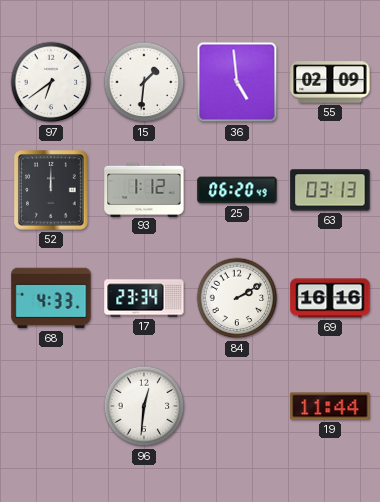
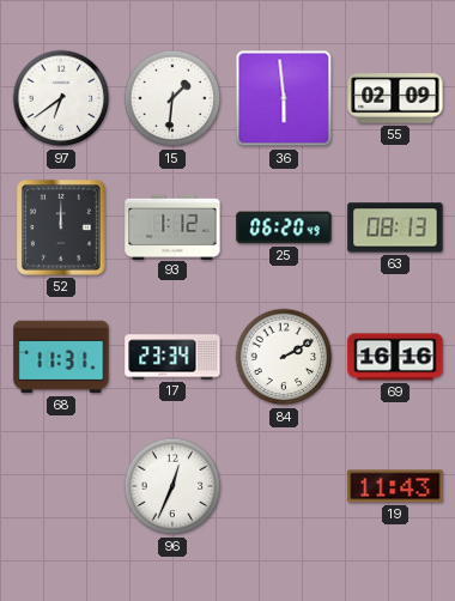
36: 4:59 -> 5:59 (284, 98)
63: 03:13 -> 08:13 (395, 227)
68: 4:33 -> 11:31 (61, 357)
96: 12:31 -> 12:34 (172, 486)
19: 11:44 -> 11:43 (395, 486)
